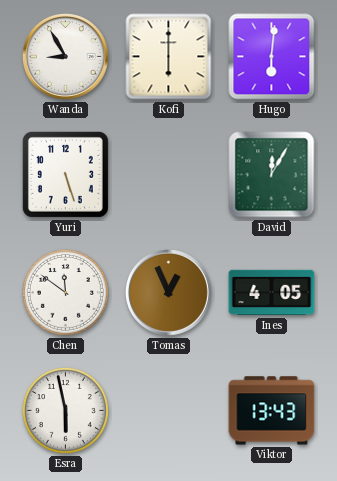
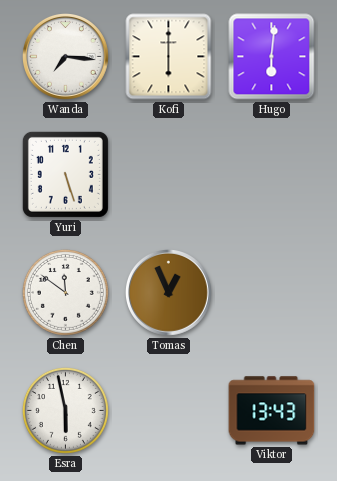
Wanda: 8:55 -> 7:16 (66, 57)
David: 12:05 -> none (272, 175)
Ines: 4:05 -> none (272, 293)
